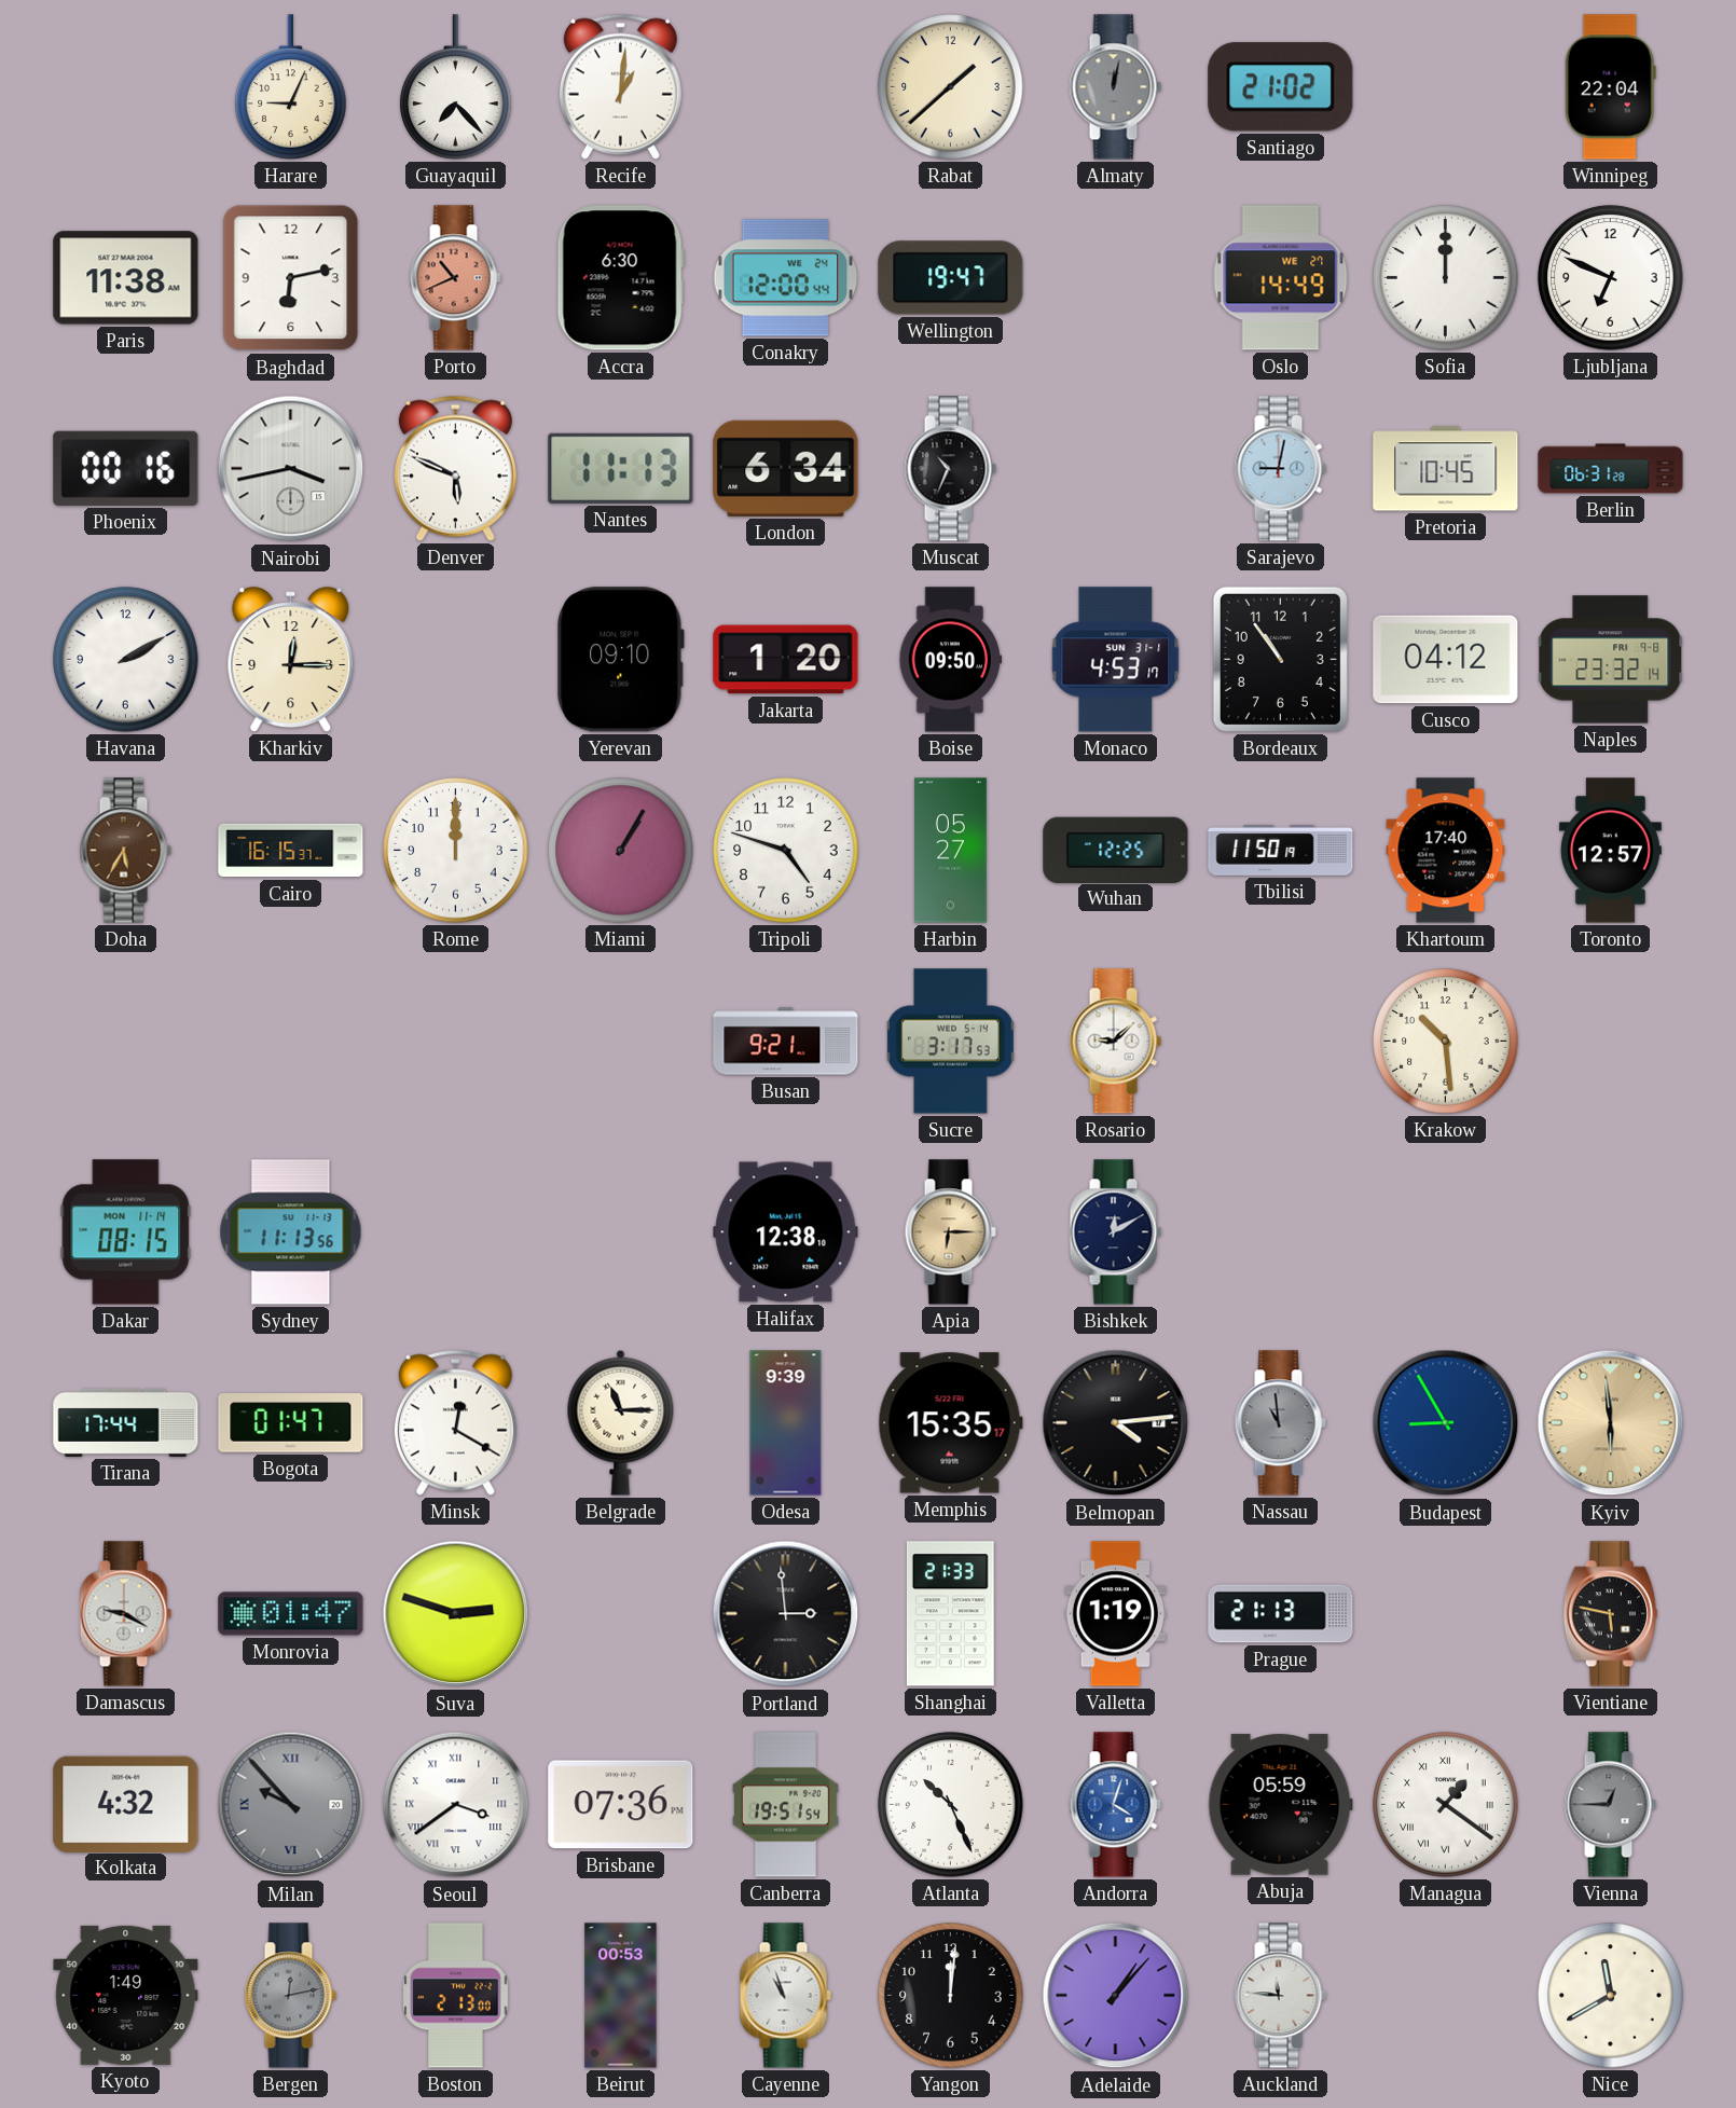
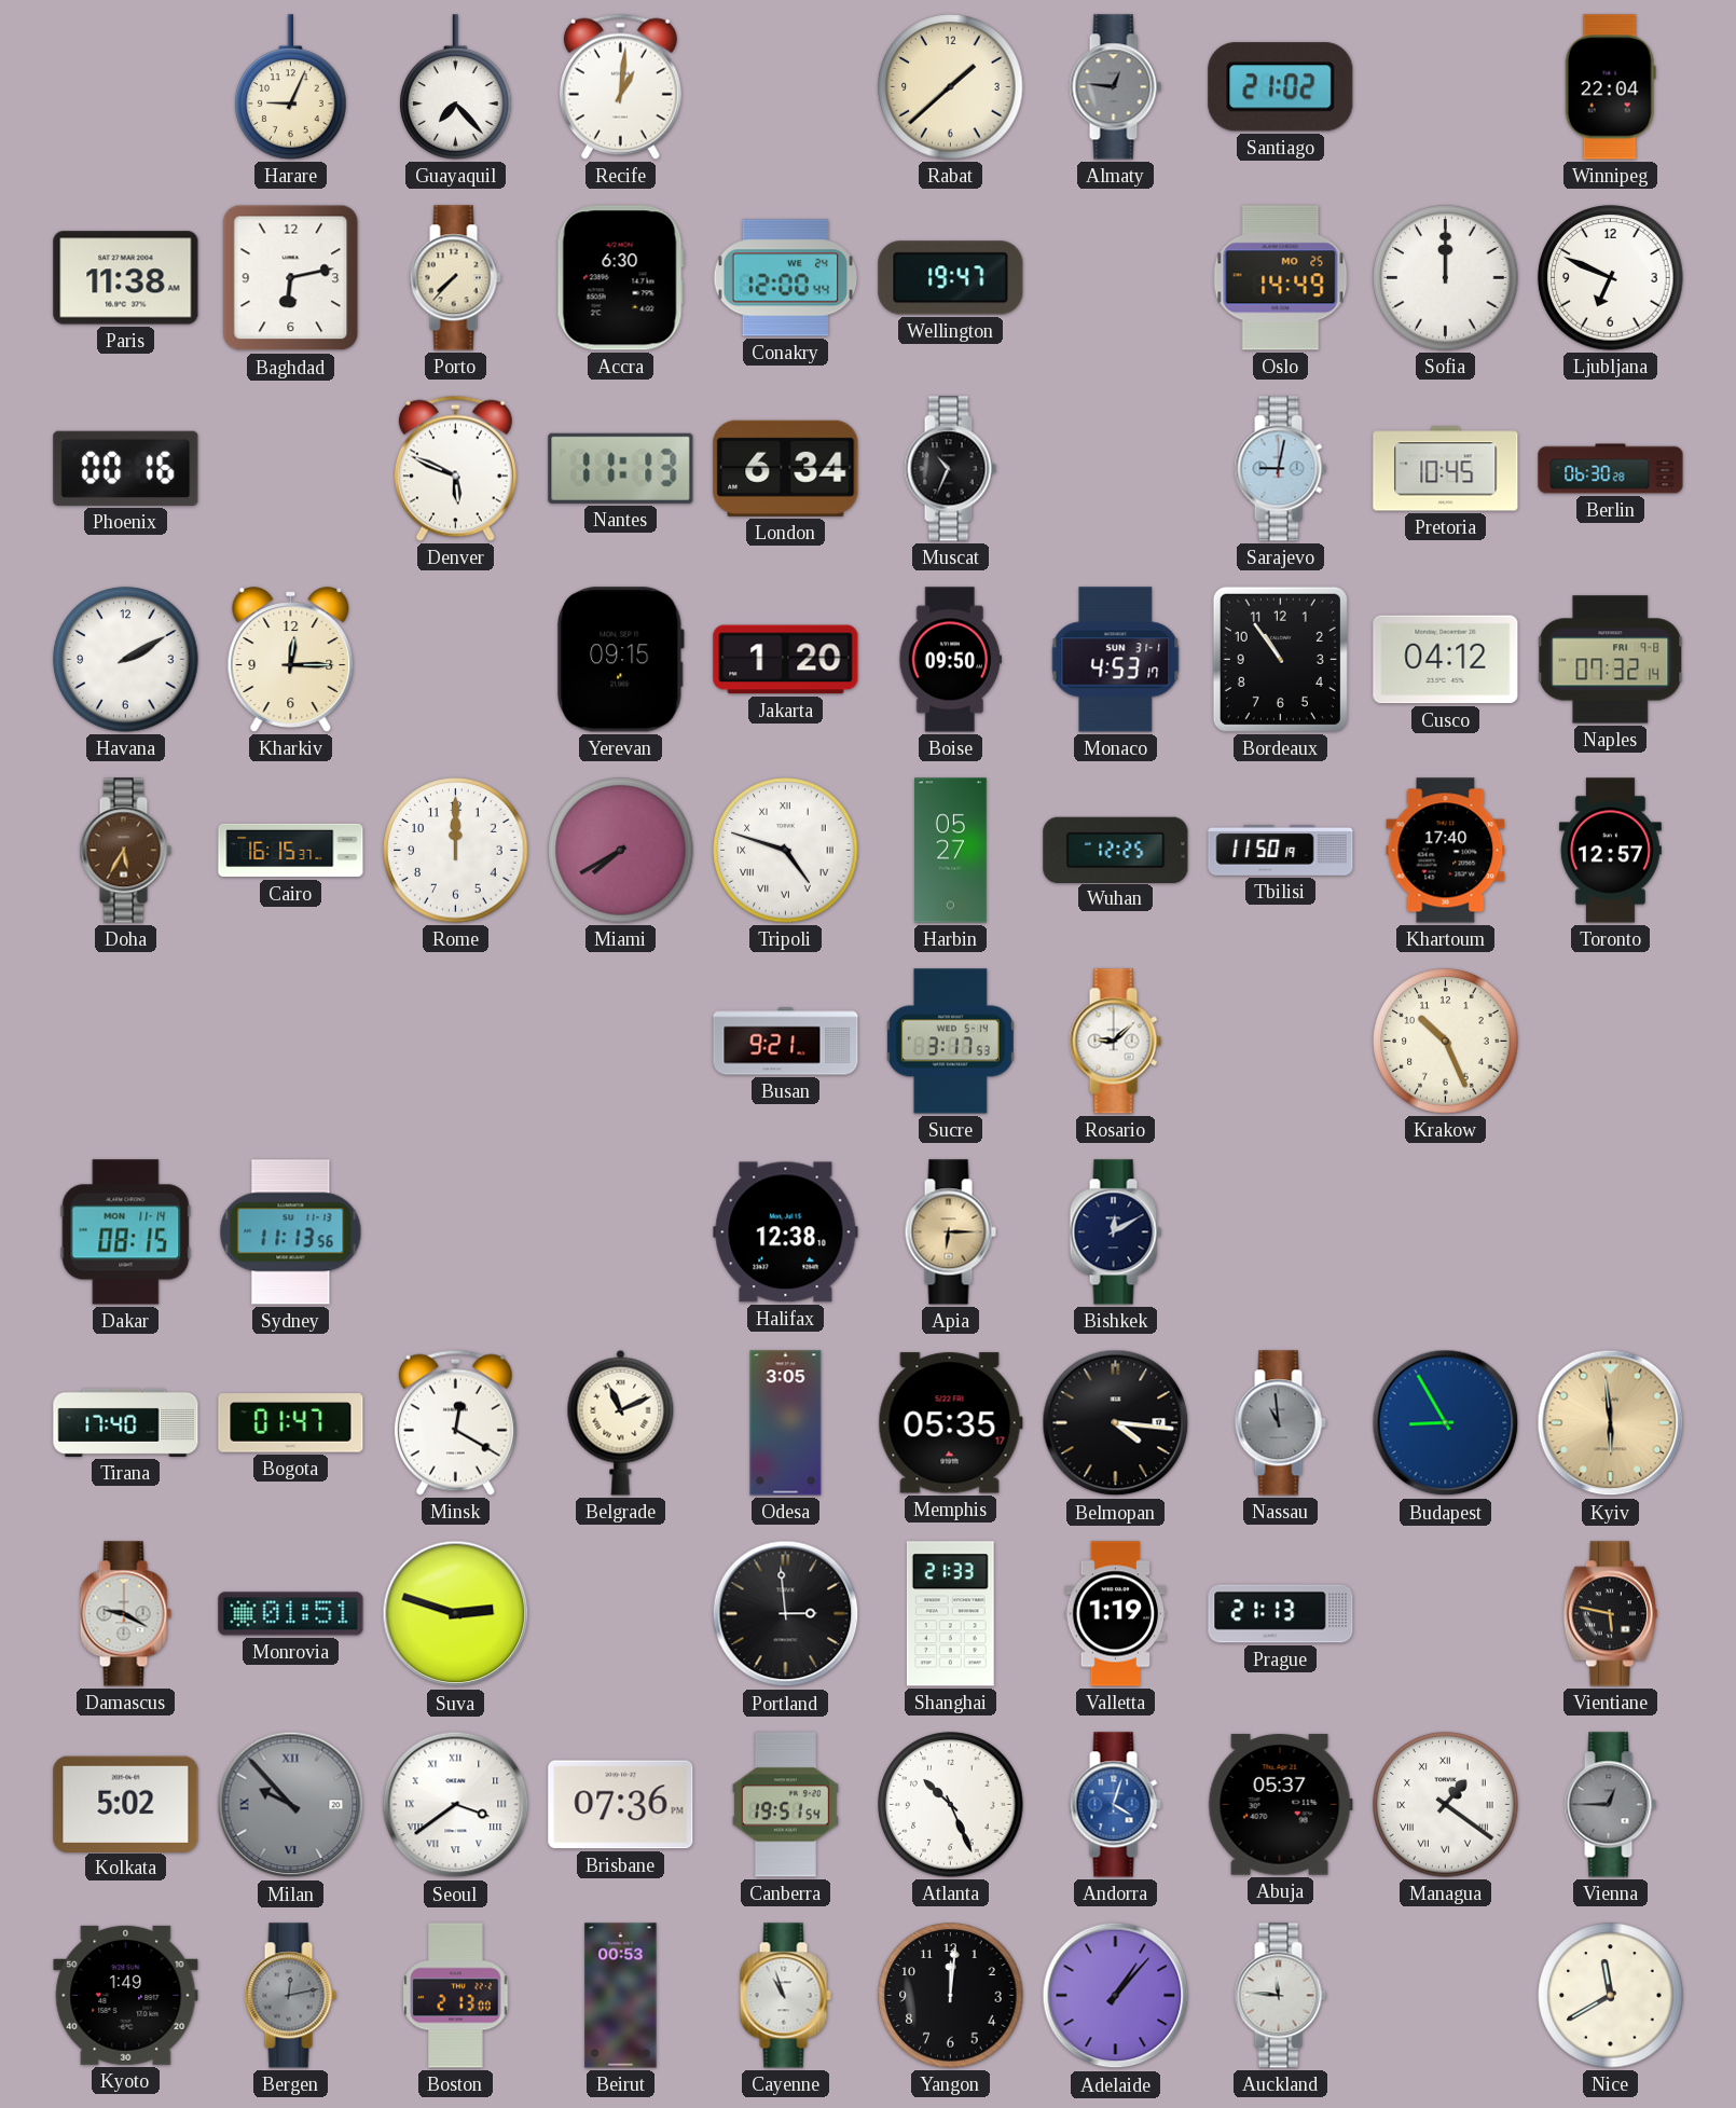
Almaty: 12:02 -> 12:46 (1115, 87)
Porto: 10:41 -> 7:37 (455, 278)
Porto dial: salmon -> cream (455, 278)
Oslo date: WE 27 -> MO 25 (1281, 278)
Nairobi: 3:43 -> none (291, 469)
Berlin: 06:31 -> 06:30 (1611, 469)
Yerevan: 09:10 -> 09:15 (621, 660)
Naples: 23:32 -> 07:32 (1611, 660)
Miami: 1:05 -> 7:40 (621, 851)
Tripoli numerals: Arabic -> Roman (786, 851)
Krakow: 10:29 -> 10:26 (1446, 1042)
Tirana: 17:44 -> 17:40 (126, 1422)
Belgrade: 11:15 -> 11:11 (621, 1422)
Odesa: 9:39 -> 3:05 (786, 1423)
Memphis: 15:35 -> 05:35 (950, 1423)
Belmopan: 4:14 -> 4:16 (1116, 1423)
Monrovia: 01:47 -> 01:51 (291, 1614)
Kolkata: 4:32 -> 5:02 (126, 1804)
Abuja: 05:59 -> 05:37 (1280, 1805)
